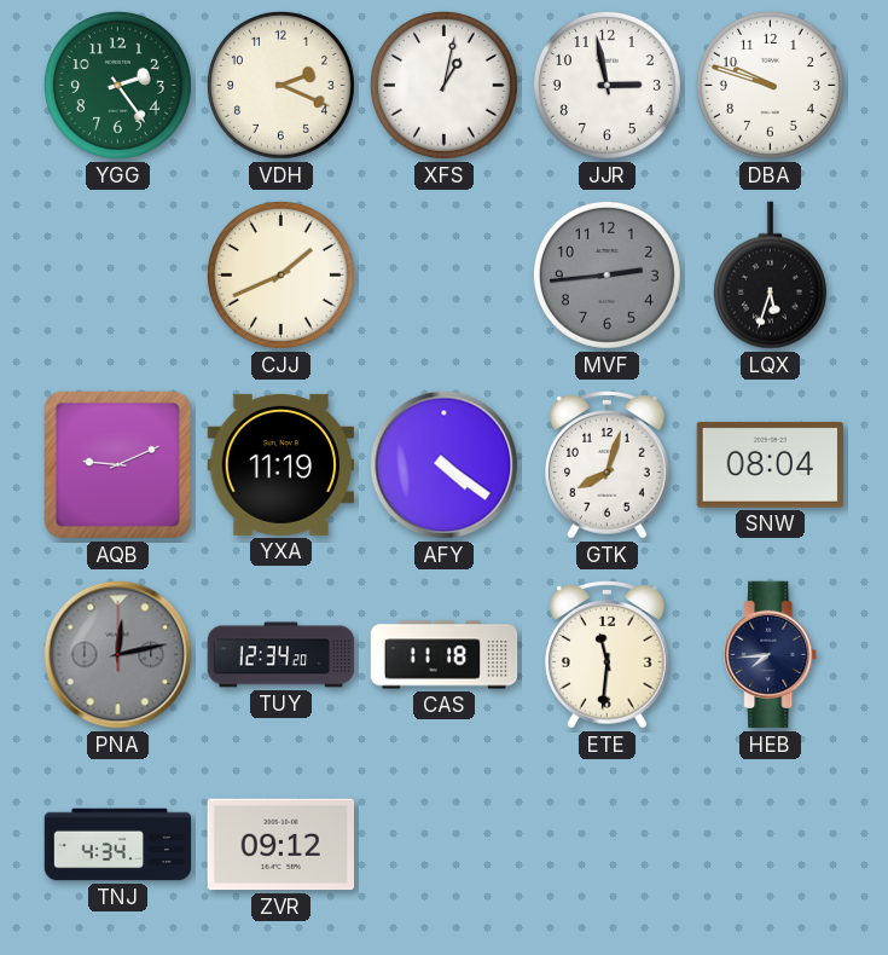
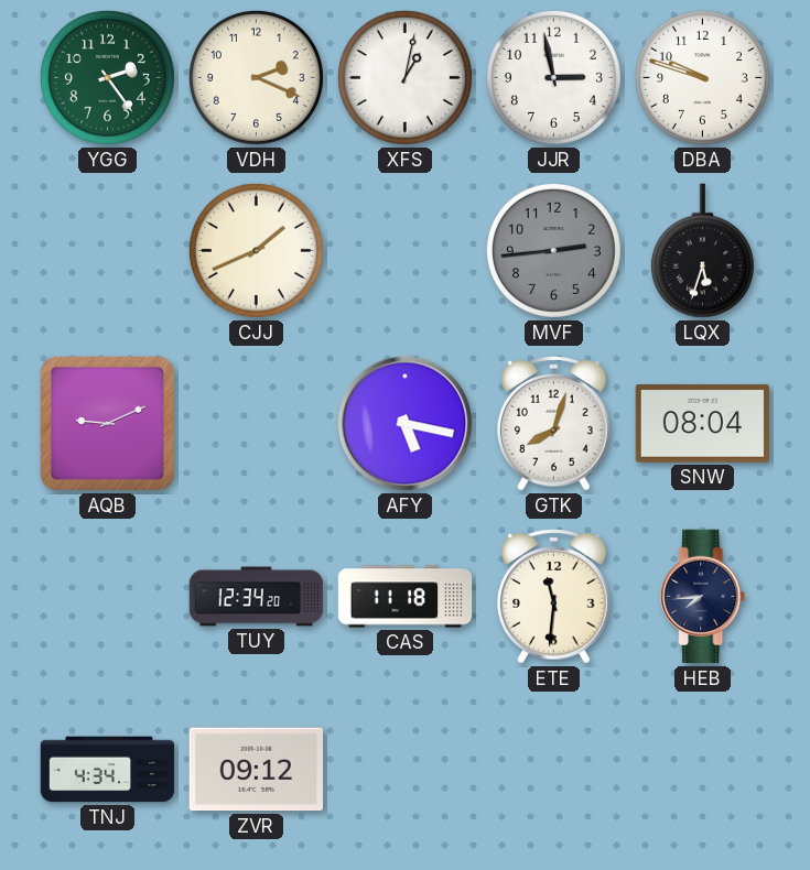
YXA: 11:19 -> none (282, 464)
AFY: 4:21 -> 5:17 (406, 424)
PNA: 12:13 -> none (118, 655)
